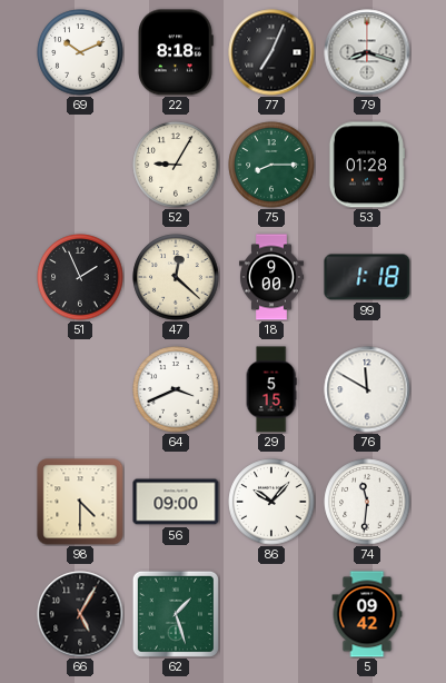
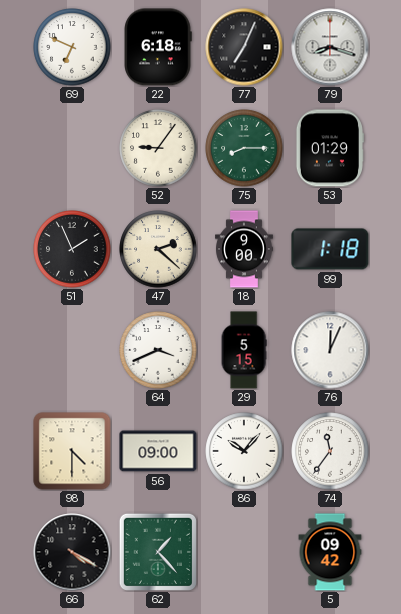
69: 10:11 -> 6:49 (72, 47)
22: 8:18 -> 6:18 (158, 47)
52: 9:05 -> 9:06 (158, 148)
53: 01:28 -> 01:29 (329, 148)
47: 12:22 -> 2:22 (158, 249)
76: 11:50 -> 12:04 (330, 350)
74: 11:31 -> 11:36 (330, 451)
66: 5:05 -> 4:20 (72, 552)
62: 1:27 -> 1:23 (158, 552)
